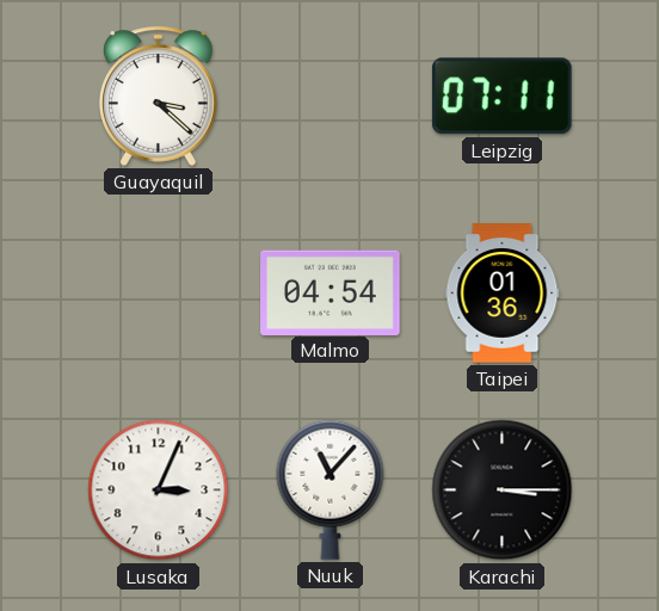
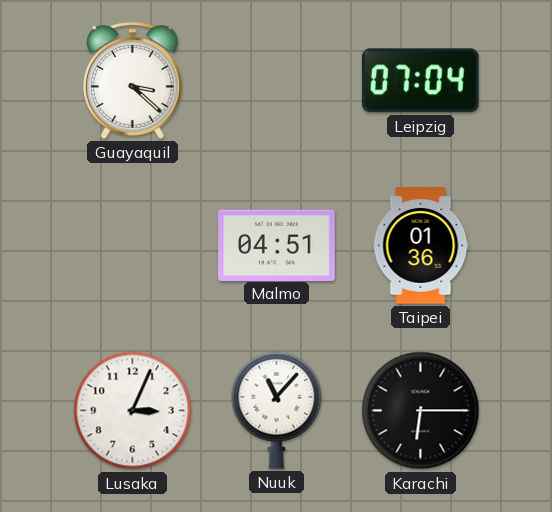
Leipzig: 07:11 -> 07:04 (420, 81)
Malmo: 04:54 -> 04:51 (277, 245)
Karachi: 3:15 -> 6:15 (421, 411)
